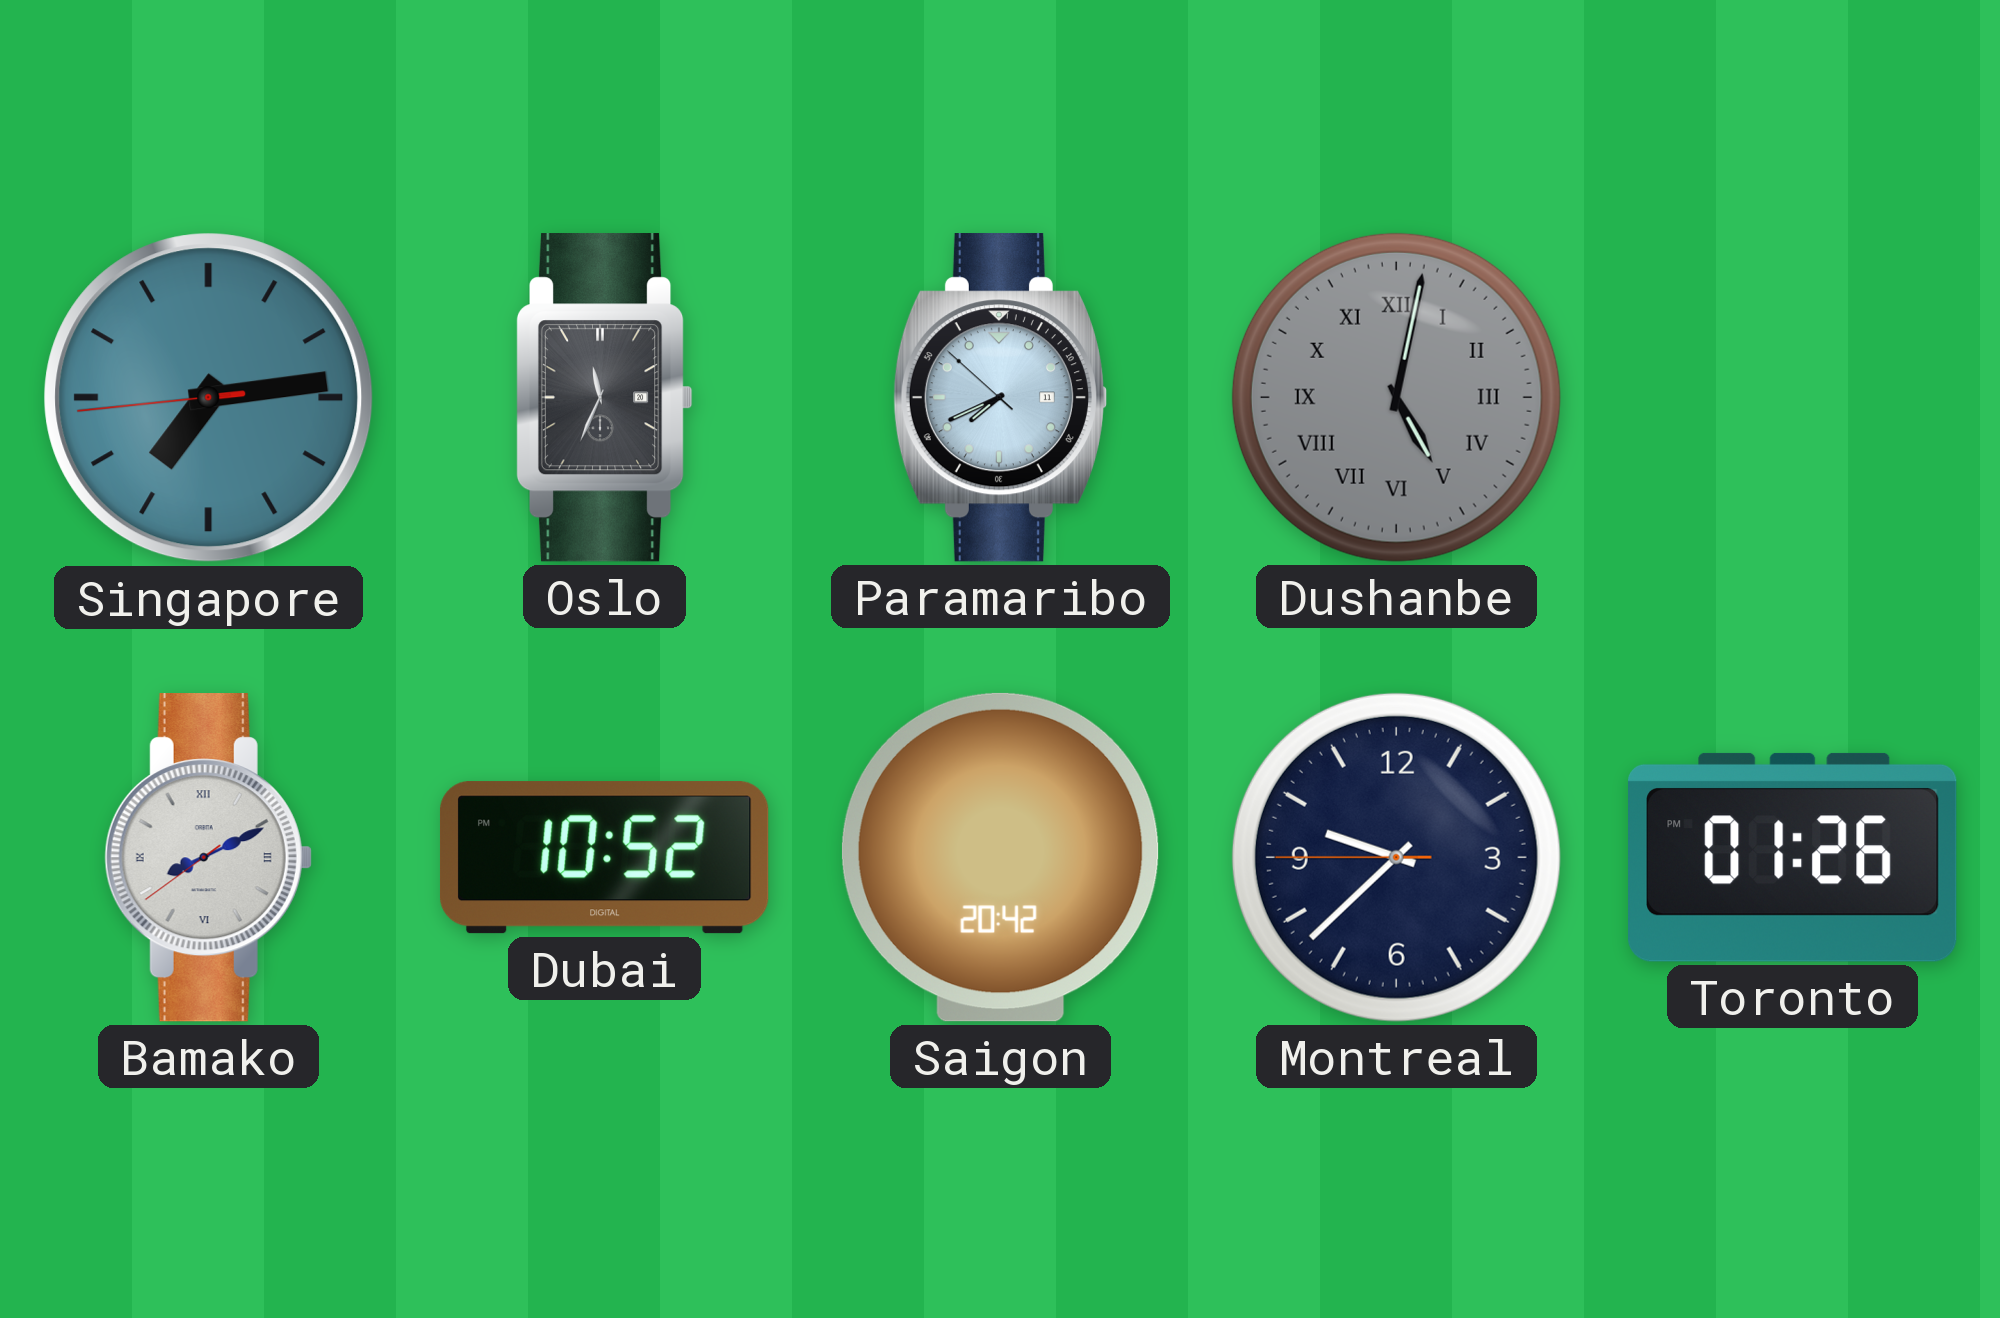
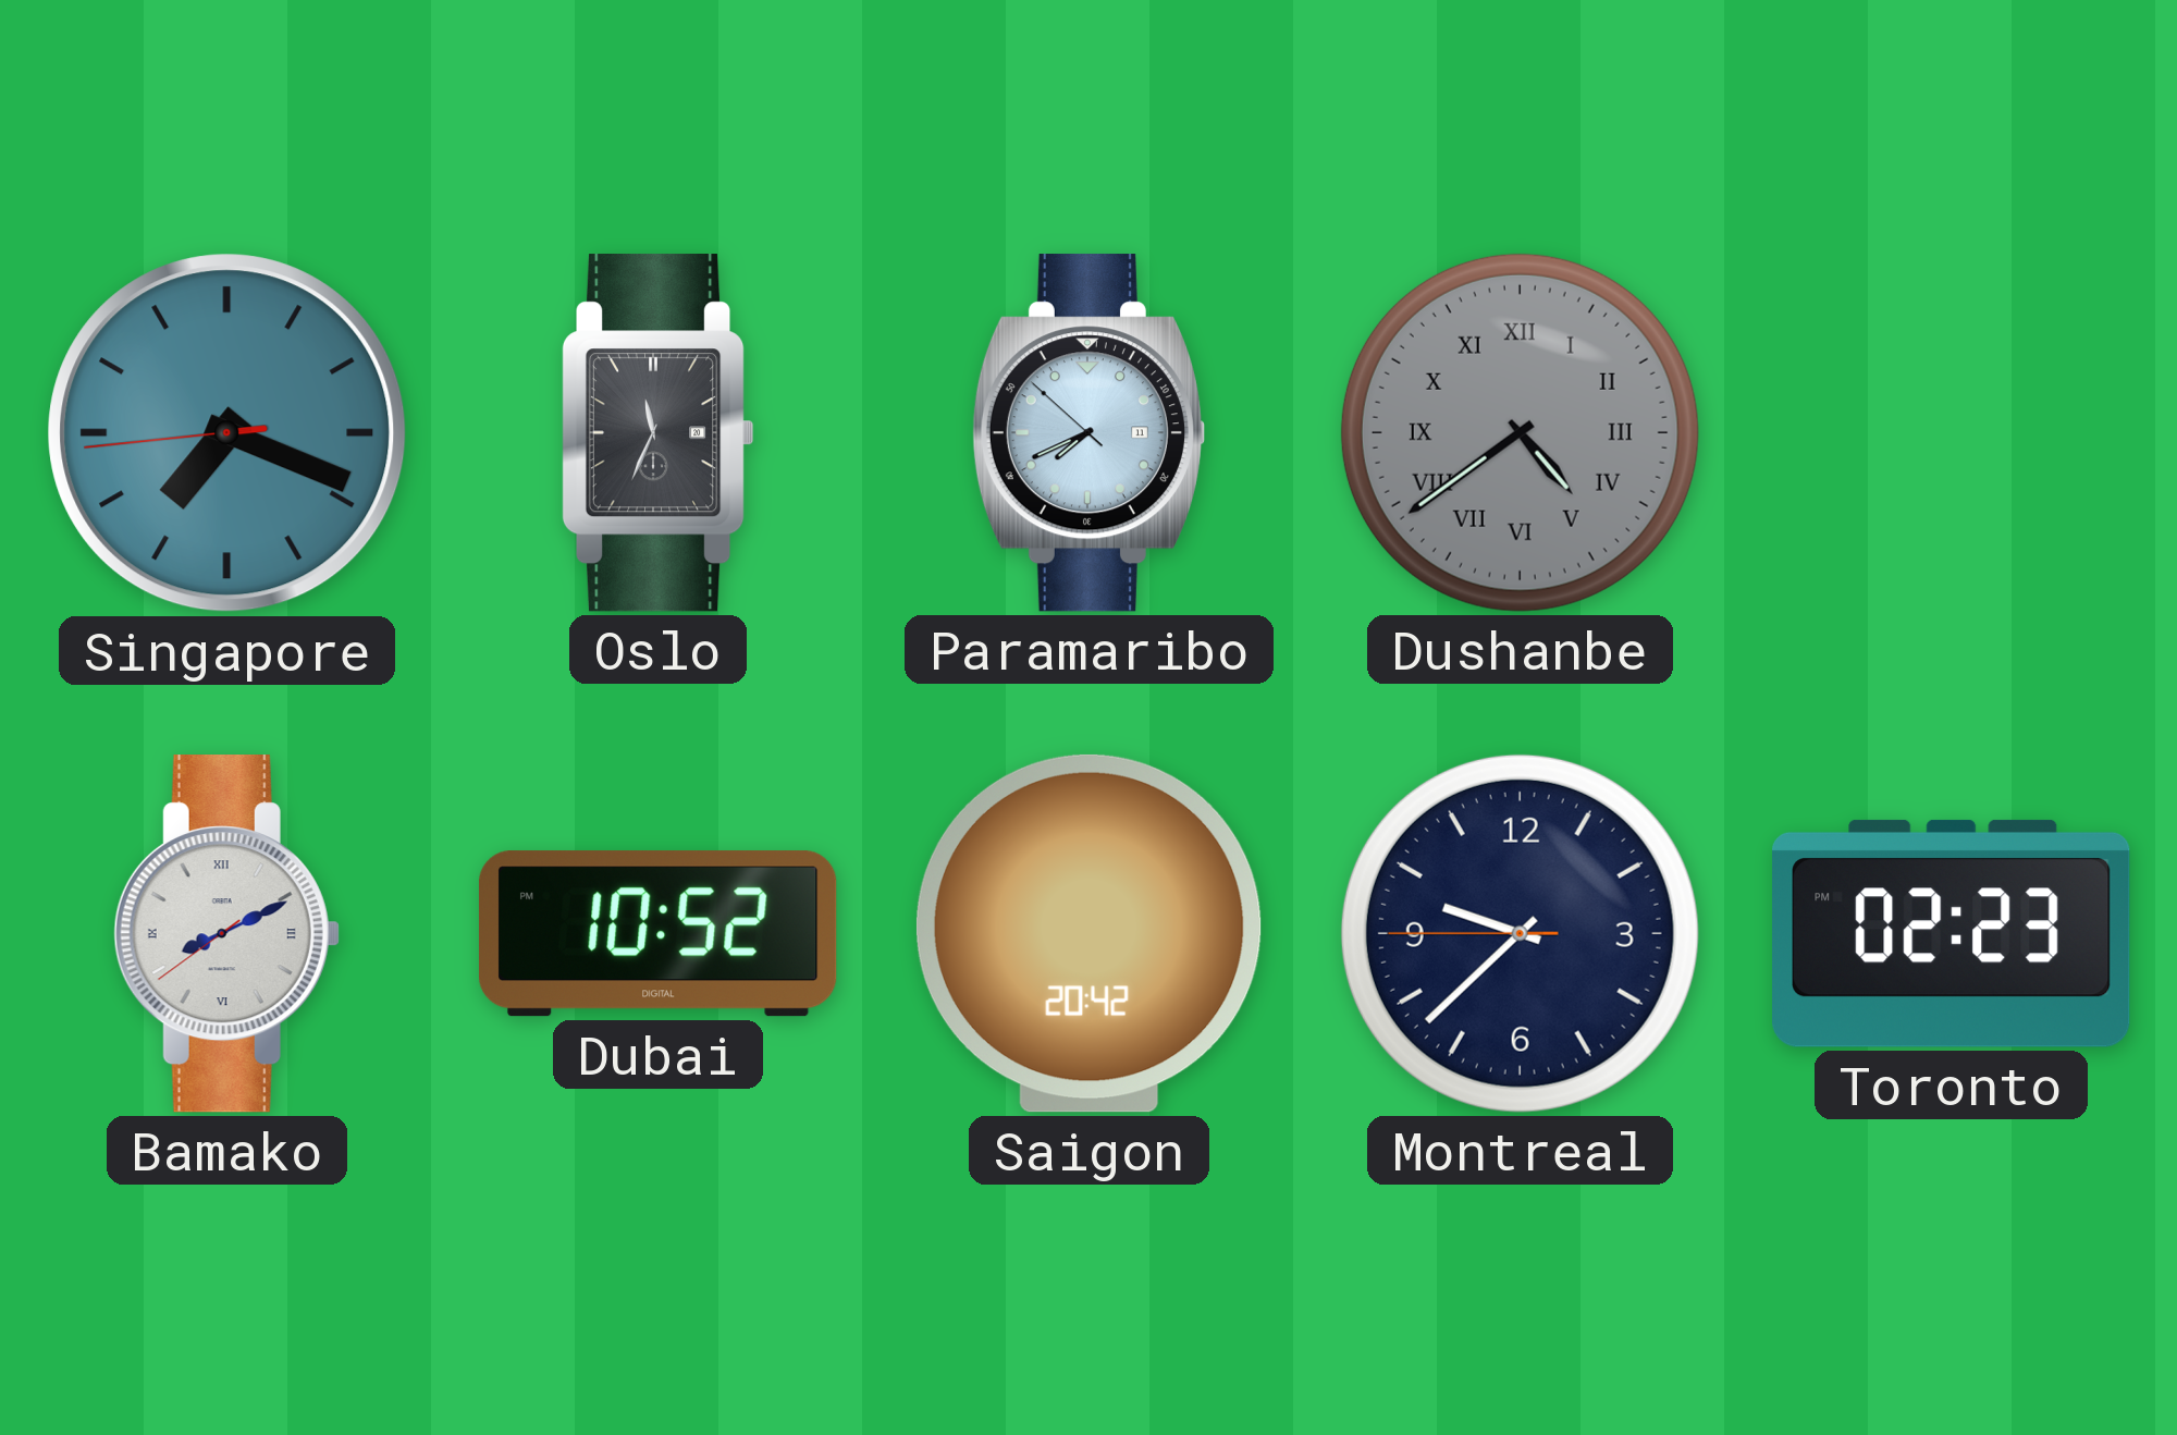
Singapore: 7:13 -> 7:18 (227, 433)
Dushanbe: 5:02 -> 4:39 (1520, 432)
Toronto: 01:26 -> 02:23 (1952, 933)
